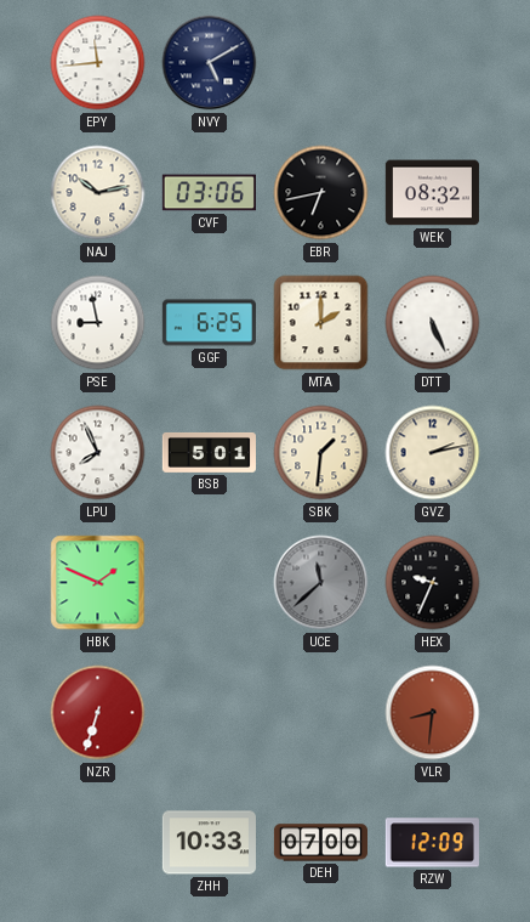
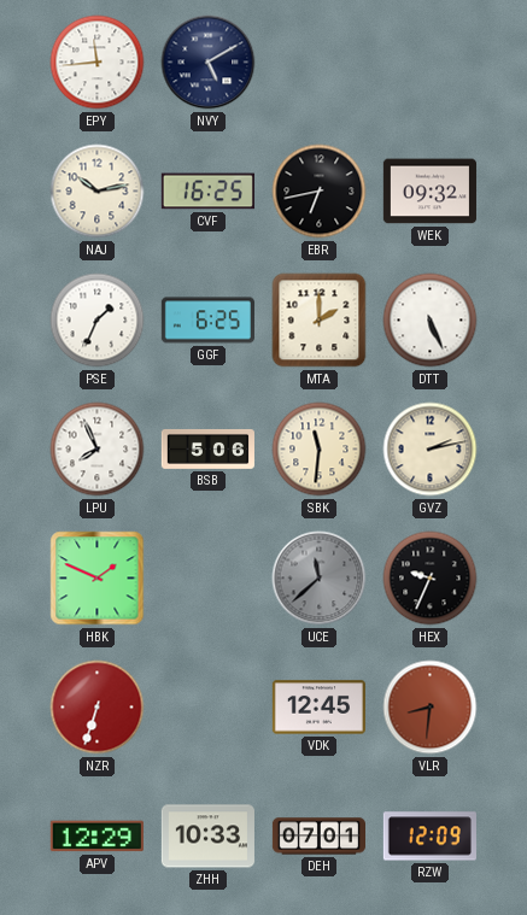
CVF: 03:06 -> 16:25 (207, 192)
WEK: 08:32 -> 09:32 (429, 192)
PSE: 8:58 -> 1:34 (98, 321)
BSB: 5:01 -> 5:06 (207, 448)
SBK: 1:31 -> 11:31 (320, 450)
VDK: none -> 12:45 (318, 708)
APV: none -> 12:29 (96, 837)
DEH: 07:00 -> 07:01 (318, 837)
